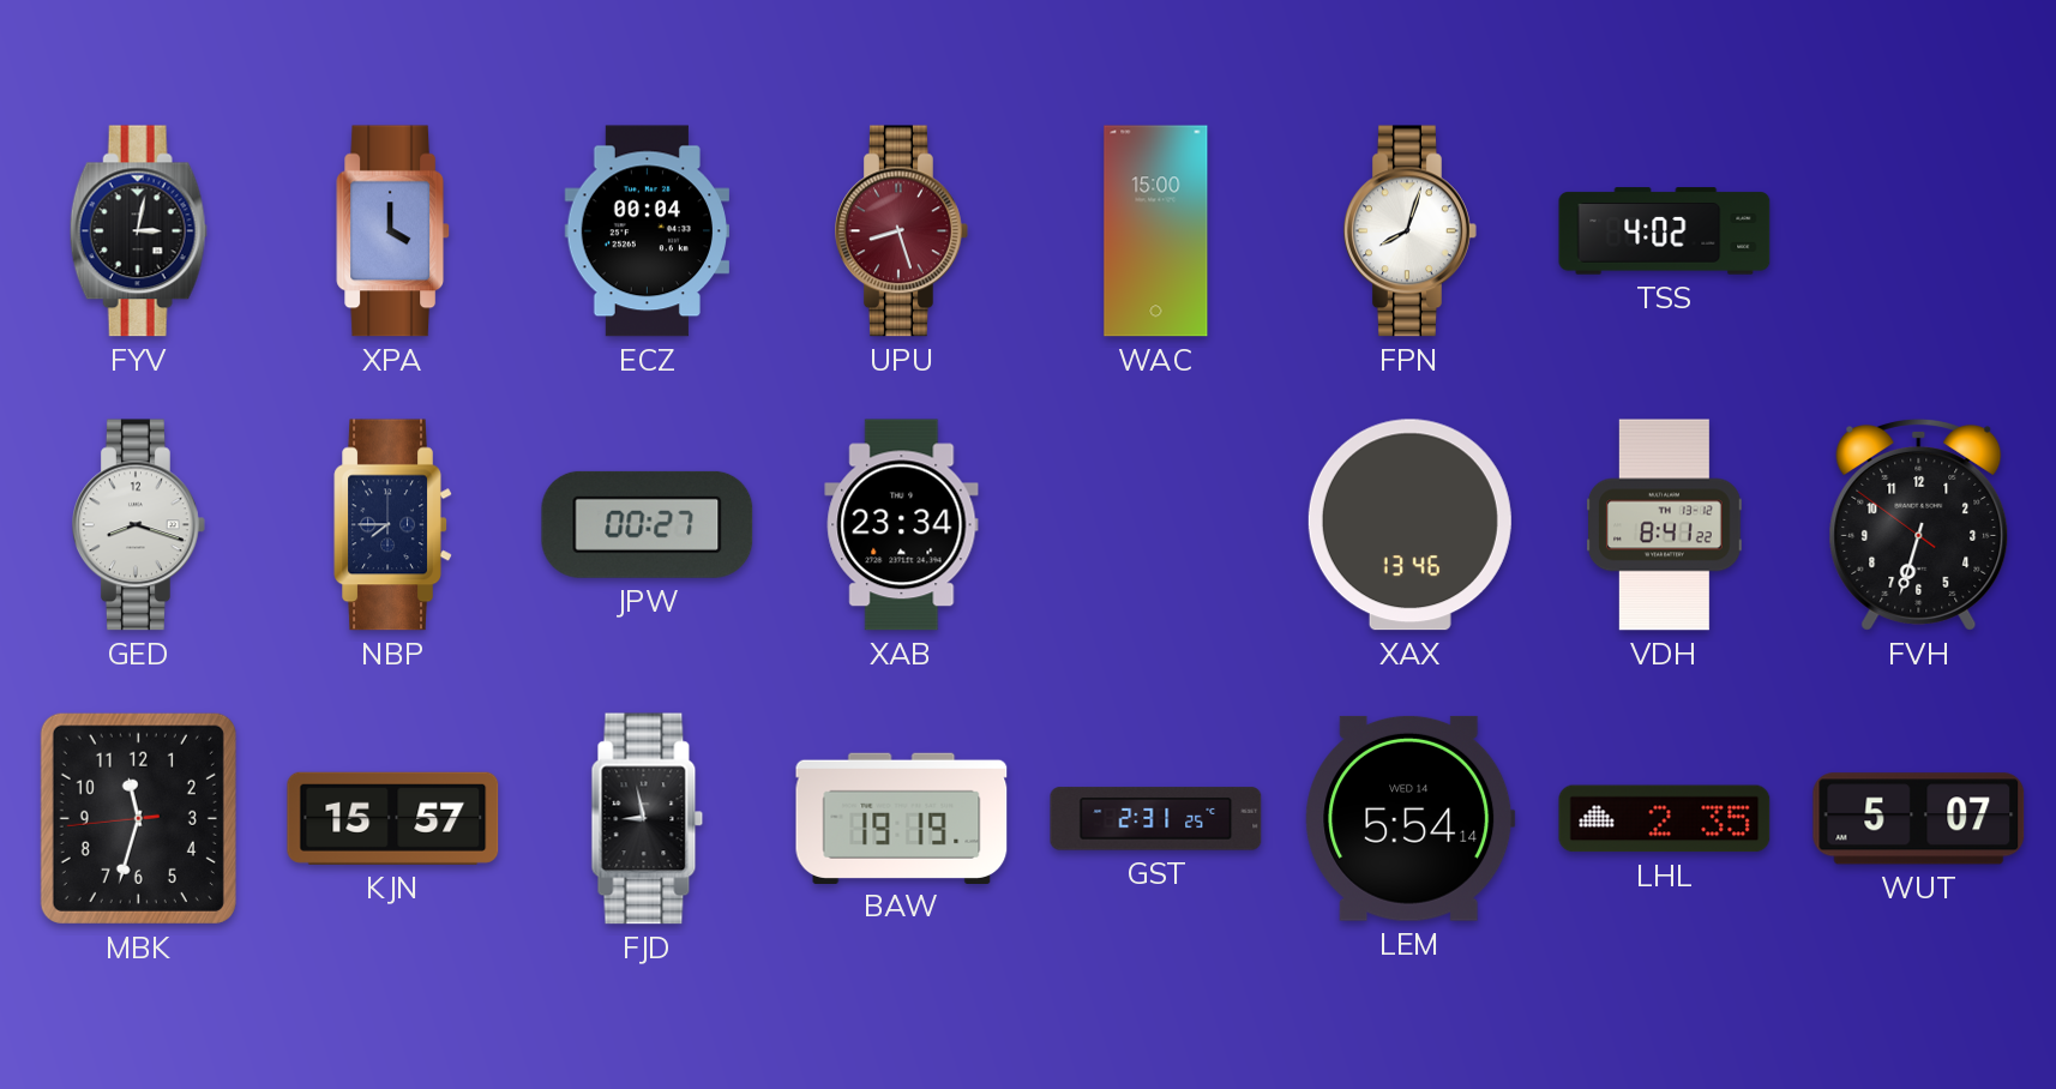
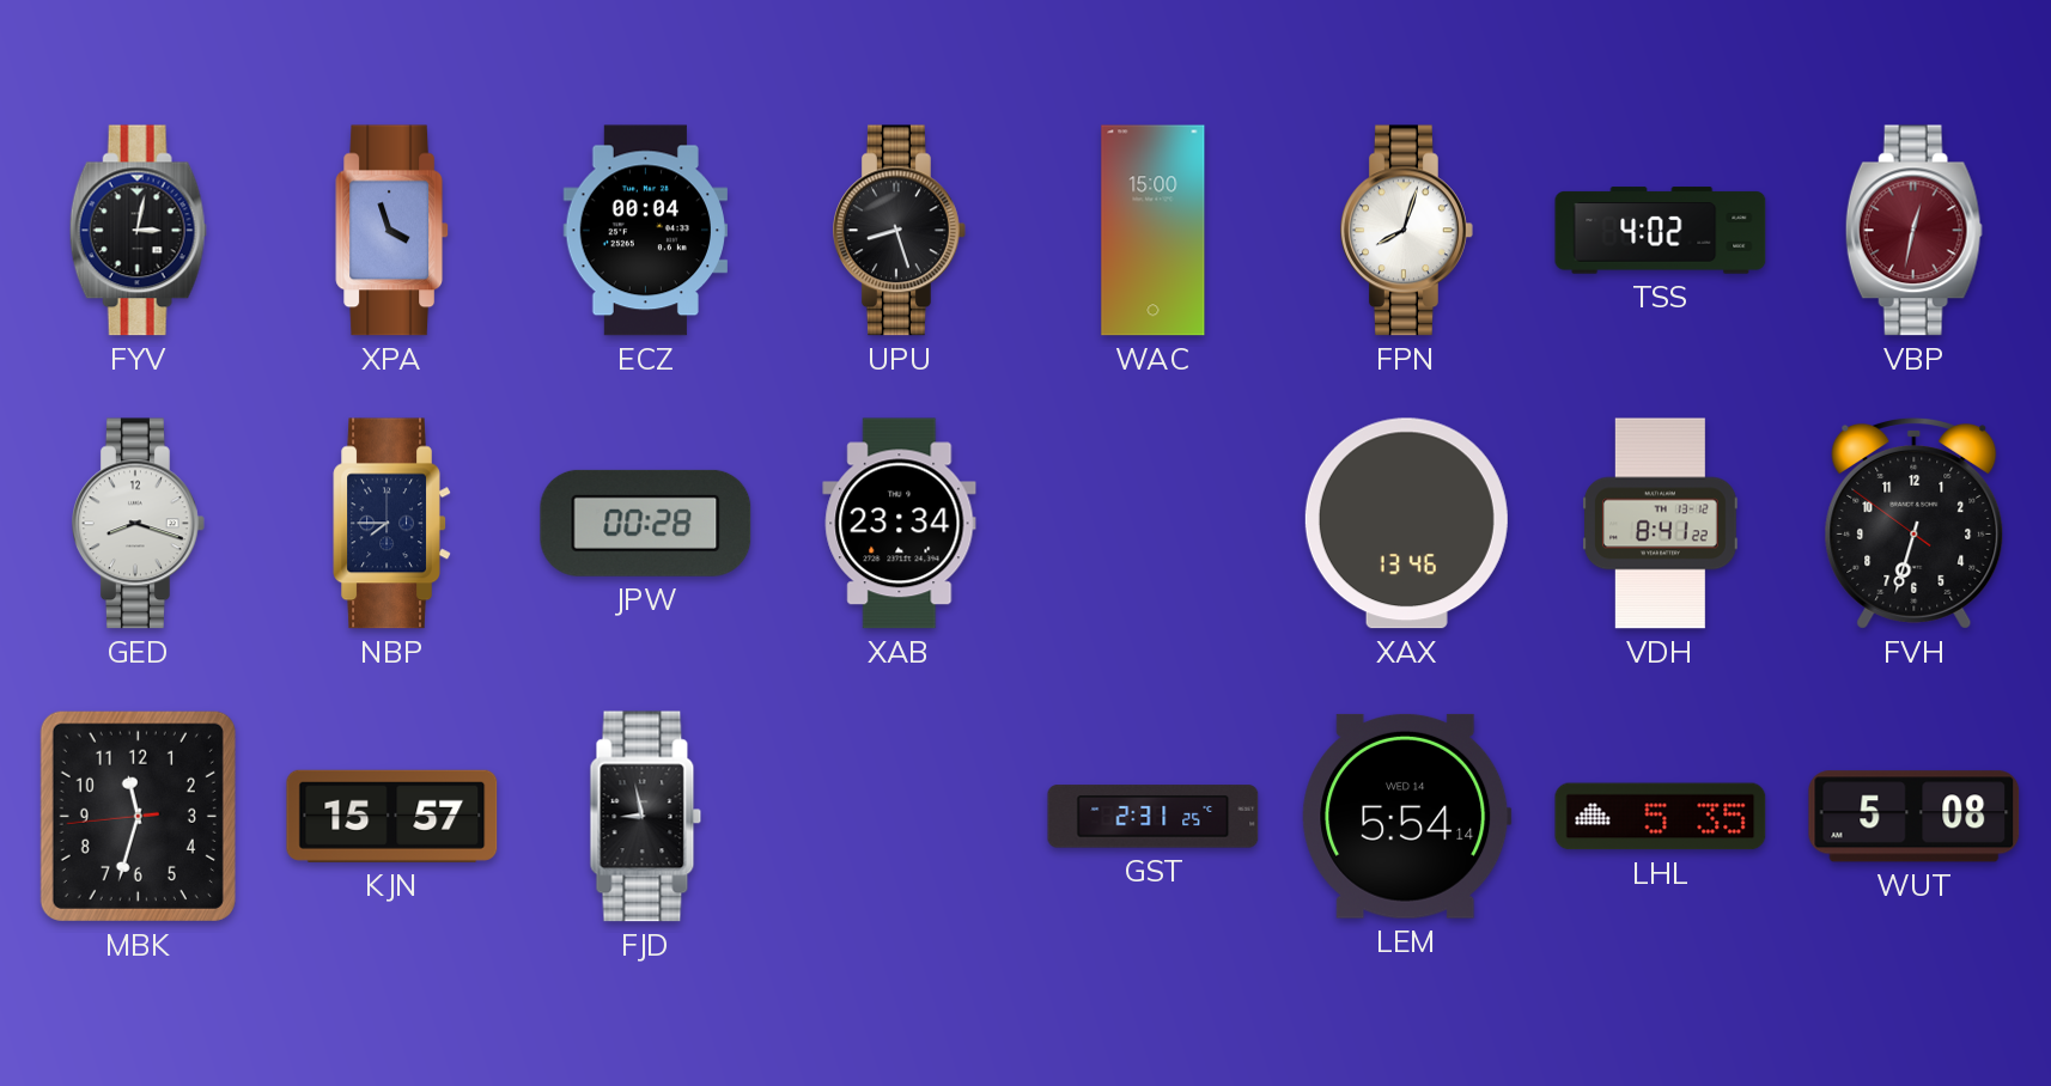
XPA: 4:00 -> 3:57 (392, 231)
UPU dial: burgundy -> black (900, 231)
VBP: none -> 12:32 (1913, 231)
JPW: 00:27 -> 00:28 (646, 523)
BAW: 19:19 -> none (902, 818)
LHL: 2:35 -> 5:35 (1661, 817)
WUT: 5:07 -> 5:08 (1915, 817)
